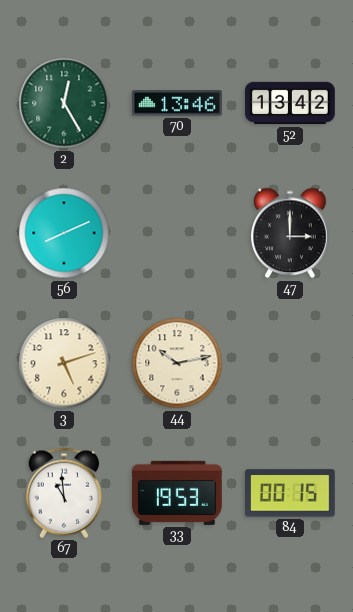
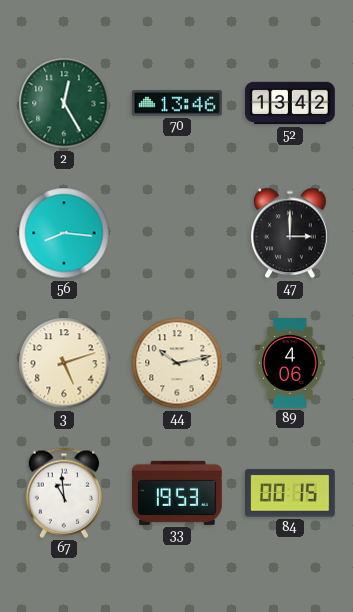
56: 8:11 -> 8:16 (64, 233)
89: none -> 4:06 (290, 363)
